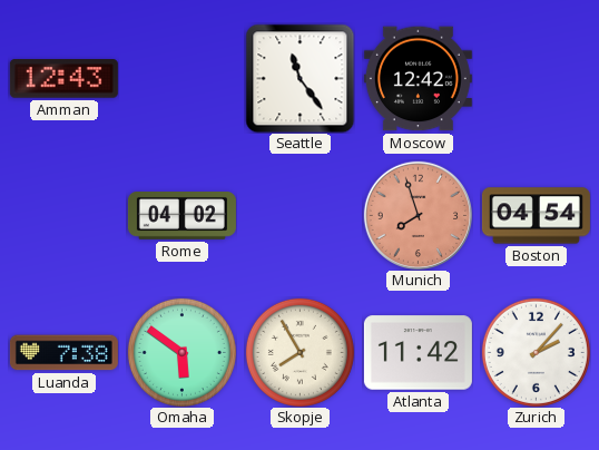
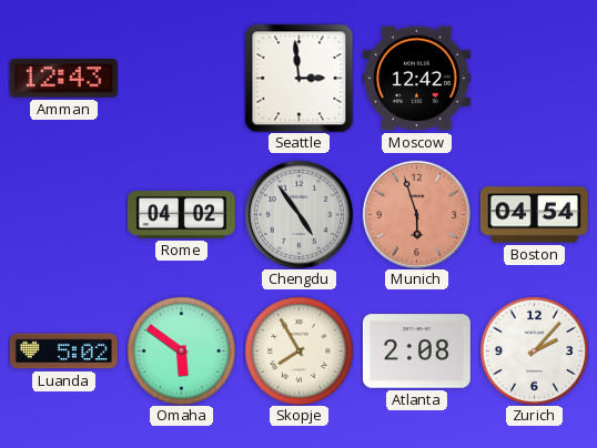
Seattle: 11:24 -> 2:59 (298, 78)
Chengdu: none -> 4:54 (298, 214)
Munich: 7:57 -> 5:57 (416, 214)
Luanda: 7:38 -> 5:02 (63, 352)
Atlanta: 11:42 -> 2:08 (416, 352)
